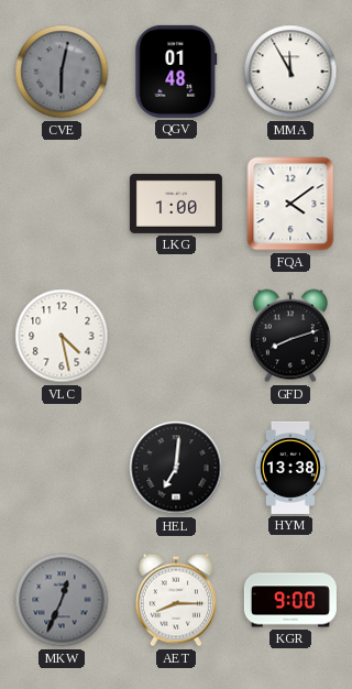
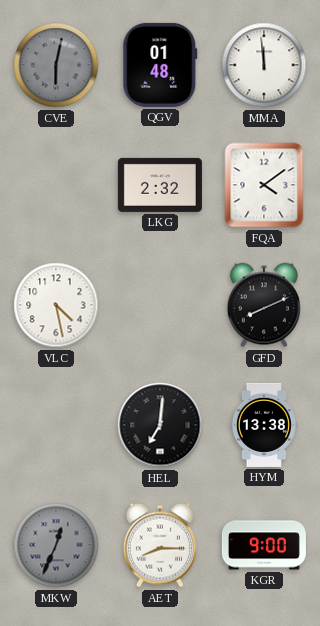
MMA: 11:55 -> 11:59 (264, 65)
LKG: 1:00 -> 2:32 (160, 185)
GFD: 8:12 -> 8:11 (264, 305)
